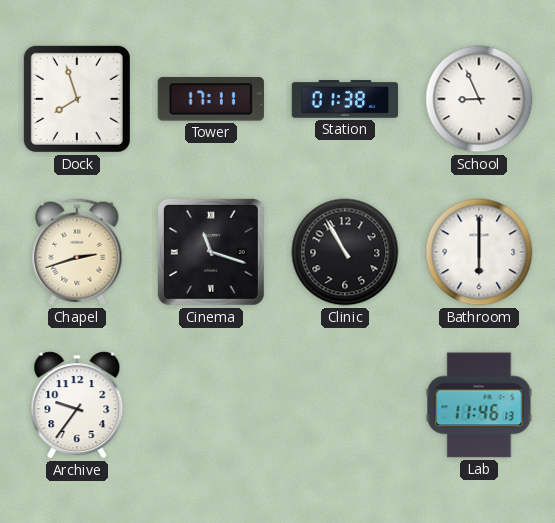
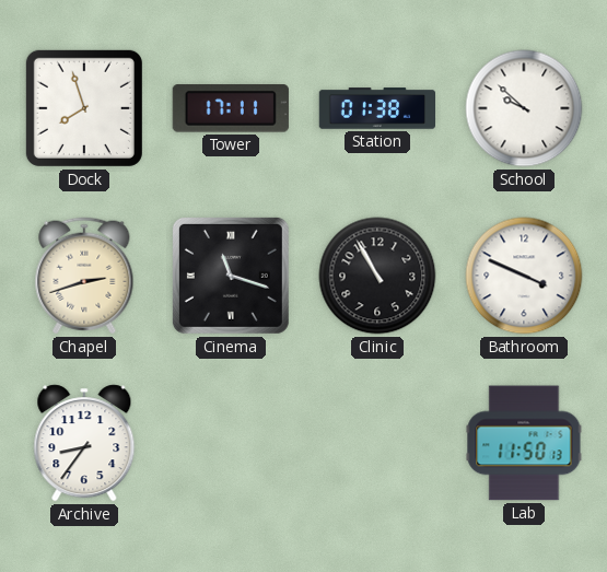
School: 8:56 -> 9:52 (524, 108)
Bathroom: 6:00 -> 3:49 (524, 276)
Archive: 9:36 -> 8:36 (84, 443)
Lab: 11:46 -> 11:50 (524, 443)
